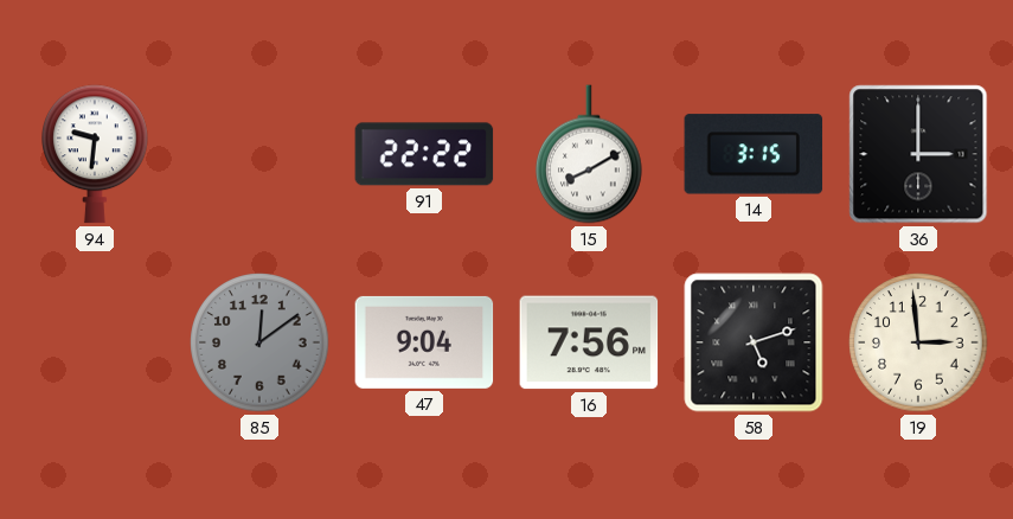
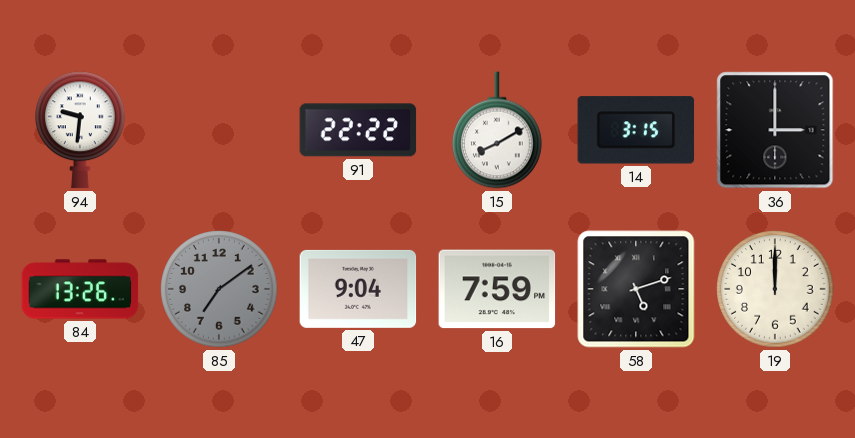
84: none -> 13:26 (80, 289)
85: 12:09 -> 7:09 (219, 289)
16: 7:56 -> 7:59 (497, 289)
19: 2:59 -> 12:00 (775, 289)
